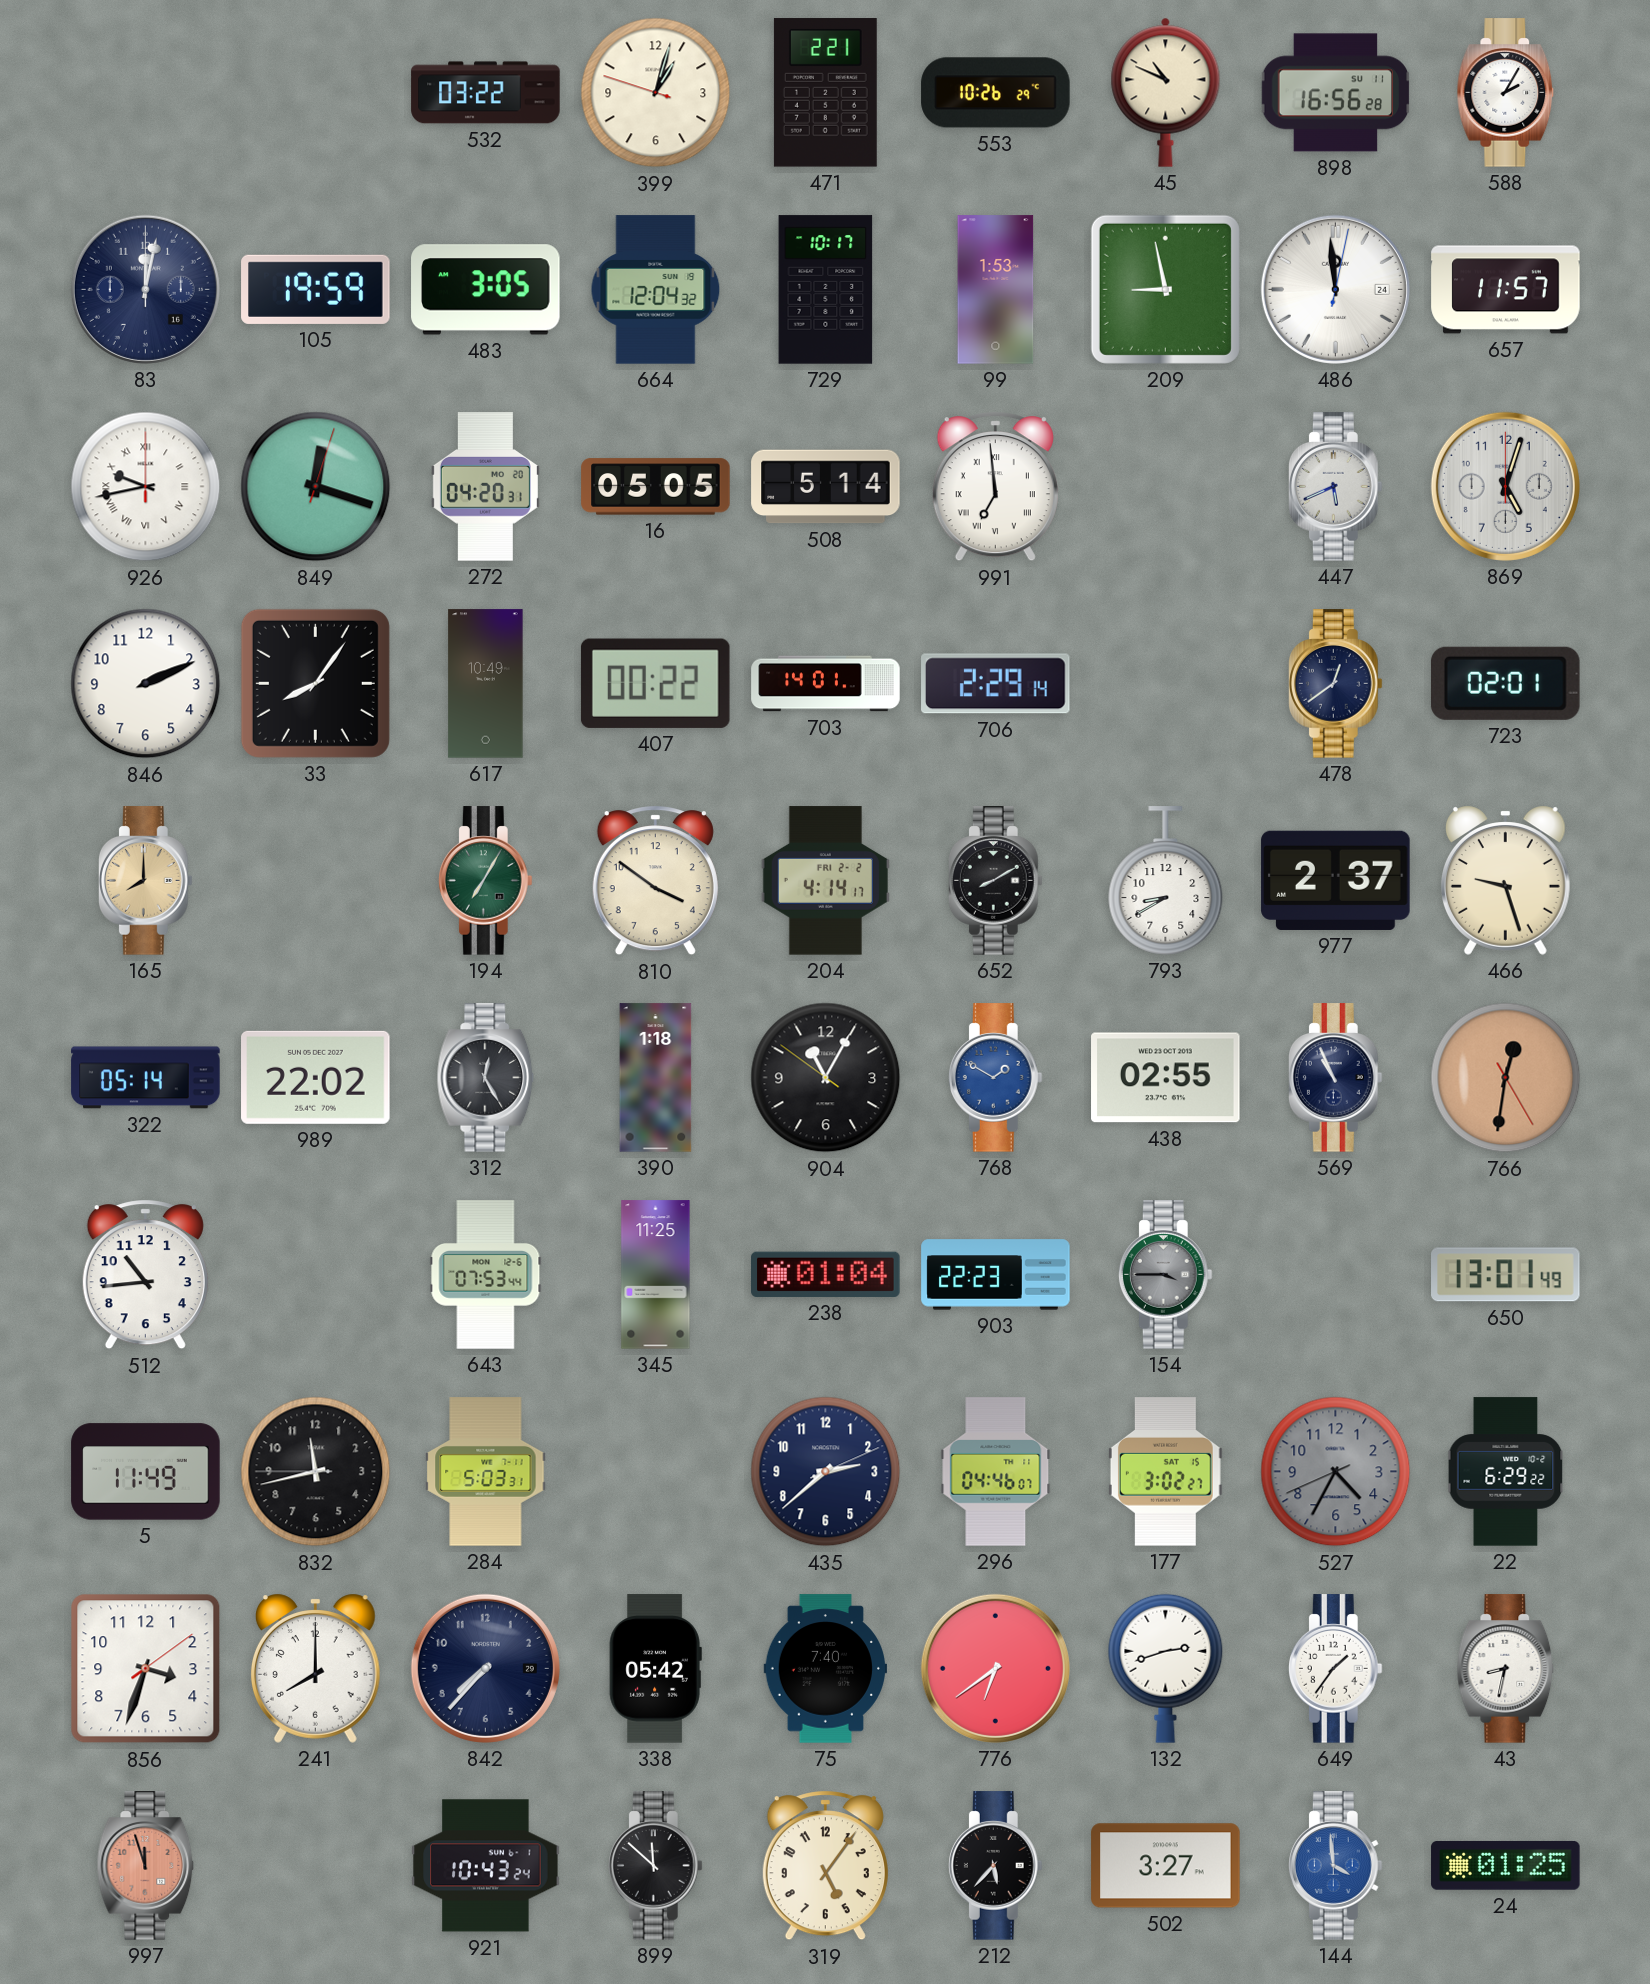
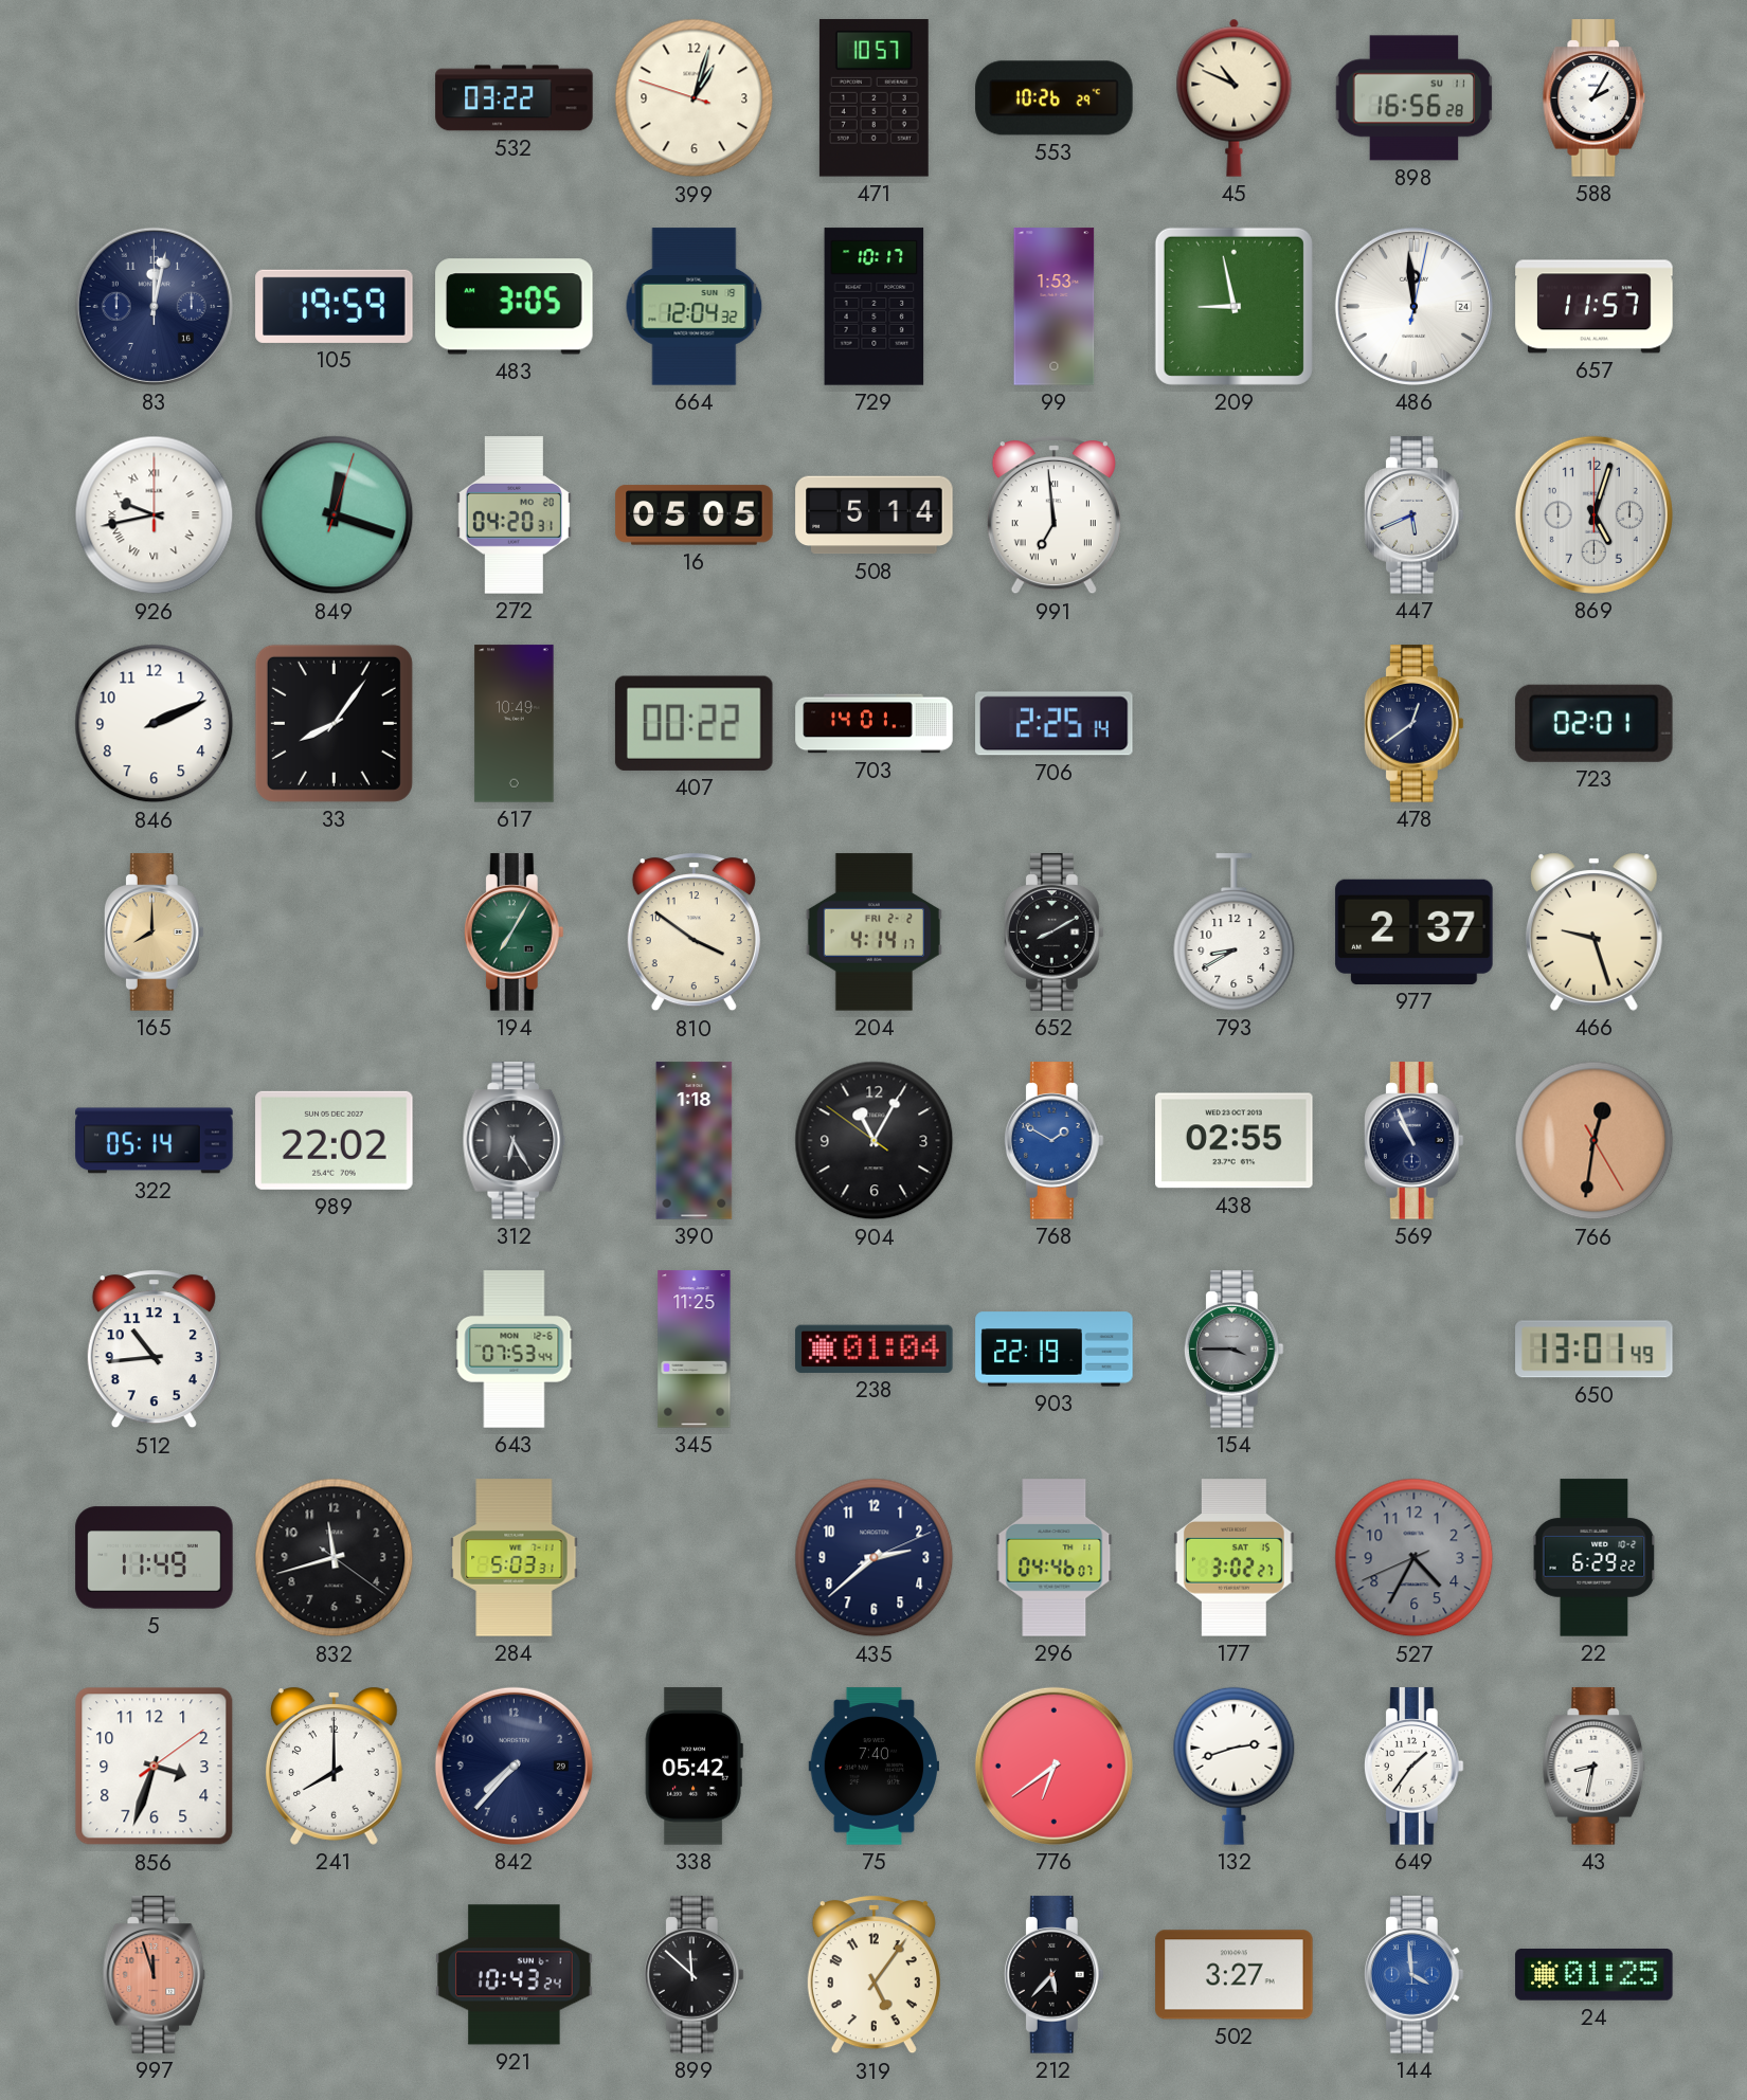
471: 2:21 -> 10:57 (873, 98)
706: 2:29 -> 2:25 (1055, 724)
312: 12:25 -> 6:25 (515, 1141)
903: 22:23 -> 22:19 (1055, 1350)
832: 11:42:45 -> 11:42:21 (335, 1558)
